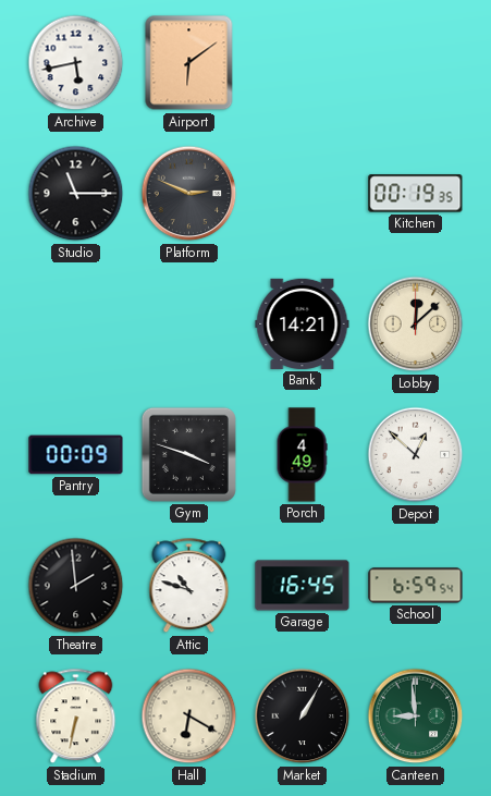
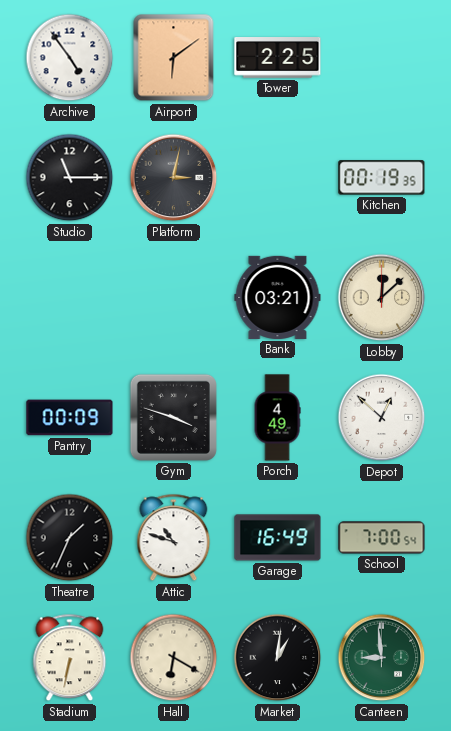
Archive: 5:43 -> 4:54 (70, 58)
Tower: none -> 2:25 (278, 58)
Platform: 2:49 -> 3:02 (174, 178)
Bank: 14:21 -> 03:21 (278, 297)
Theatre: 1:59 -> 1:34 (70, 538)
Garage: 16:45 -> 16:49 (278, 538)
School: 6:59 -> 7:00 (382, 538)
Market: 1:05 -> 1:01 (278, 658)
